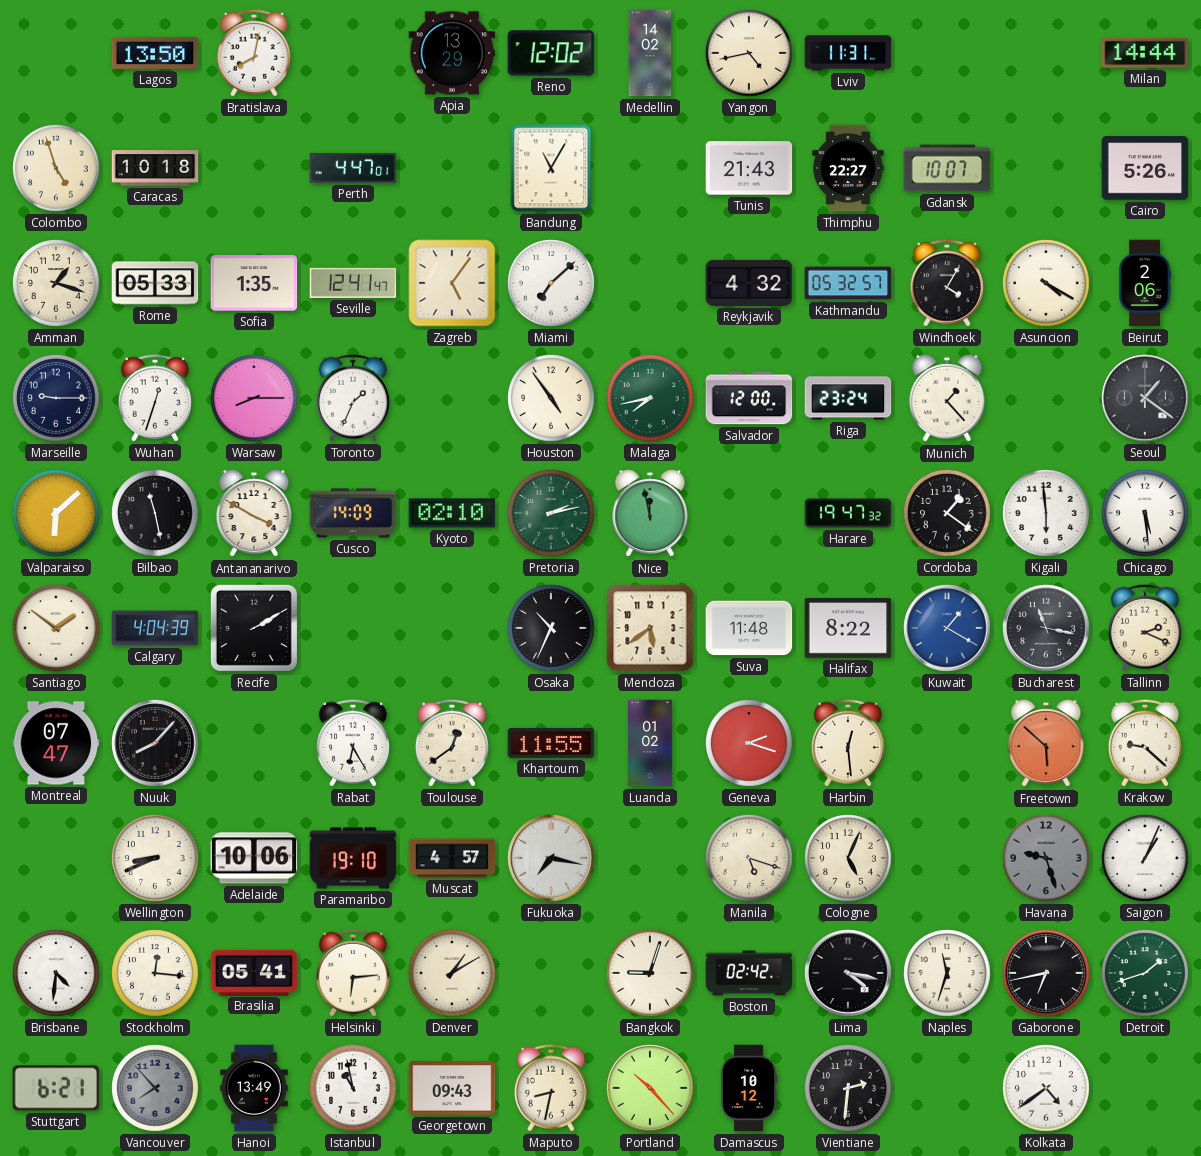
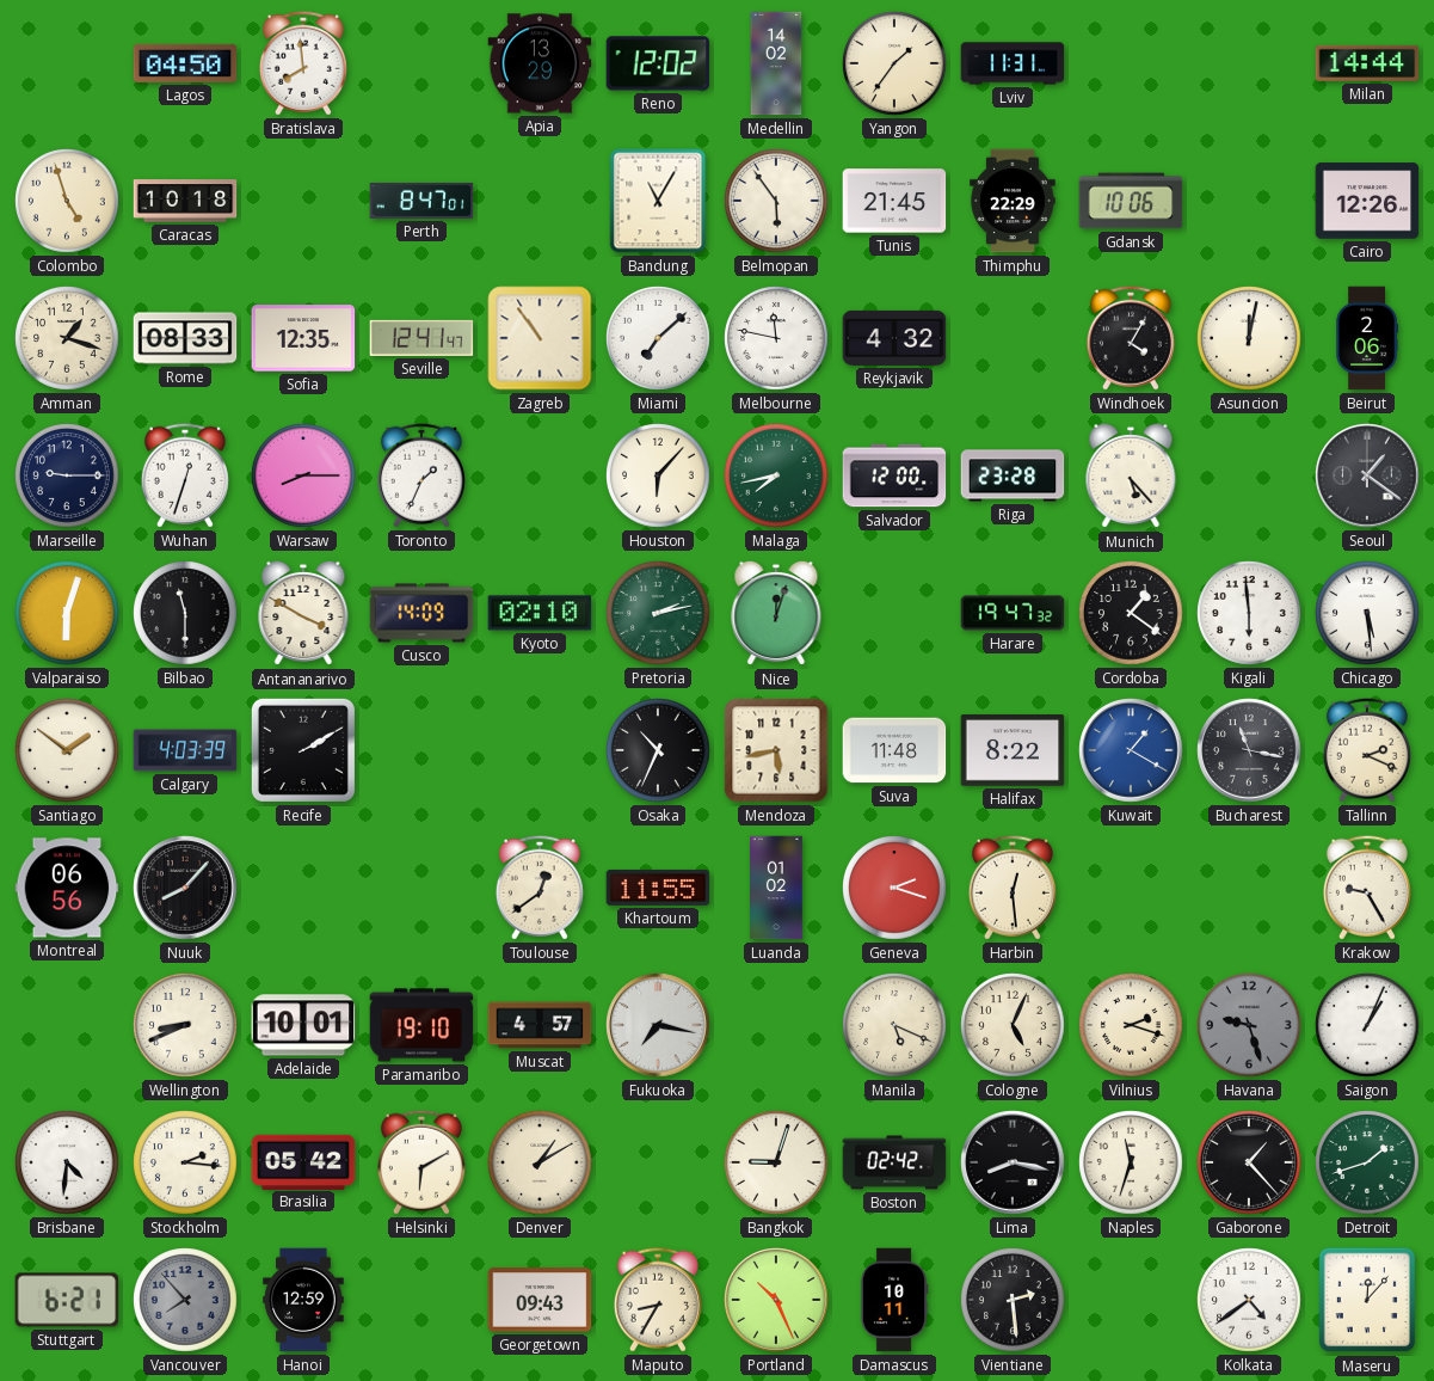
Lagos: 13:50 -> 04:50 (185, 63)
Bratislava: 8:02 -> 7:59 (303, 63)
Yangon: 4:43 -> 1:36 (894, 63)
Perth: 4:47 -> 8:47 (421, 201)
Belmopan: none -> 5:54 (776, 201)
Tunis: 21:43 -> 21:45 (894, 201)
Thimphu: 22:27 -> 22:29 (1013, 201)
Gdansk: 10:07 -> 10:06 (1131, 201)
Cairo: 5:26 -> 12:26 (1367, 201)
Rome: 05:33 -> 08:33 (185, 338)
Sofia: 1:35 -> 12:35 (303, 338)
Zagreb: 5:06 -> 10:54 (540, 338)
Melbourne: none -> 11:47 (776, 338)
Kathmandu: 05:32 -> none (848, 283)
Asuncion: 4:20 -> 12:02 (1249, 338)
Houston: 4:54 -> 6:07 (658, 475)
Riga: 23:24 -> 23:28 (1013, 475)
Munich: 1:23 -> 5:23 (1131, 475)
Valparaiso: 6:08 -> 6:03 (67, 613)
Bilbao: 11:28 -> 11:30 (185, 613)
Nice: 11:58 -> 12:03 (776, 613)
Calgary: 4:04 -> 4:03 (185, 750)
Mendoza: 5:39 -> 5:43 (776, 750)
Montreal: 07:47 -> 06:56 (67, 888)
Rabat: 6:25 -> none (353, 743)
Freetown: 5:52 -> none (1046, 743)
Krakow: 9:22 -> 9:25 (1367, 888)
Adelaide: 10:06 -> 10:01 (303, 1025)
Manila: 5:18 -> 5:19 (894, 1025)
Vilnius: none -> 2:18 (1131, 1025)
Stockholm: 12:16 -> 2:16 (185, 1162)
Brasilia: 05:41 -> 05:42 (303, 1161)
Helsinki: 6:14 -> 6:10 (421, 1162)
Lima: 4:17 -> 8:17 (1013, 1162)
Gaborone: 6:43 -> 1:23 (1249, 1162)
Hanoi: 13:49 -> 12:59 (303, 1300)
Istanbul: 10:58 -> none (353, 1088)
Maputo: 8:32 -> 8:35 (658, 1300)
Portland: 10:23 -> 10:26 (776, 1300)
Damascus: 10:12 -> 10:11 (894, 1300)
Vientiane: 2:31 -> 2:29 (1013, 1300)
Maseru: none -> 12:07 (1367, 1300)
